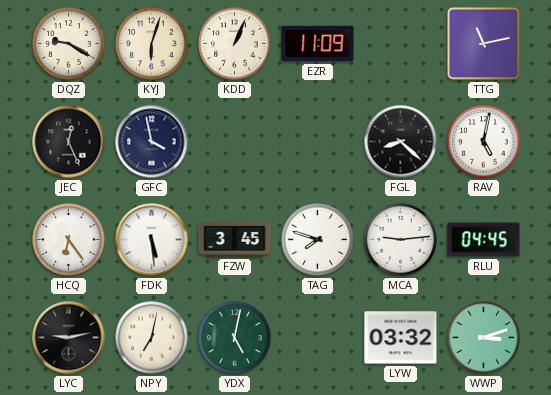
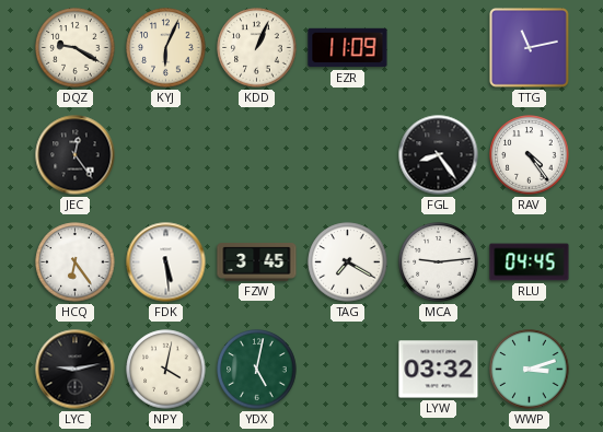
KYJ: 6:03 -> 6:04 (166, 48)
JEC: 12:26 -> 12:24 (76, 155)
GFC: 3:58 -> none (152, 142)
FGL: 8:22 -> 8:24 (439, 155)
RAV: 5:02 -> 4:24 (530, 155)
TAG: 7:48 -> 7:20 (348, 262)
NPY: 7:02 -> 4:02 (166, 370)
